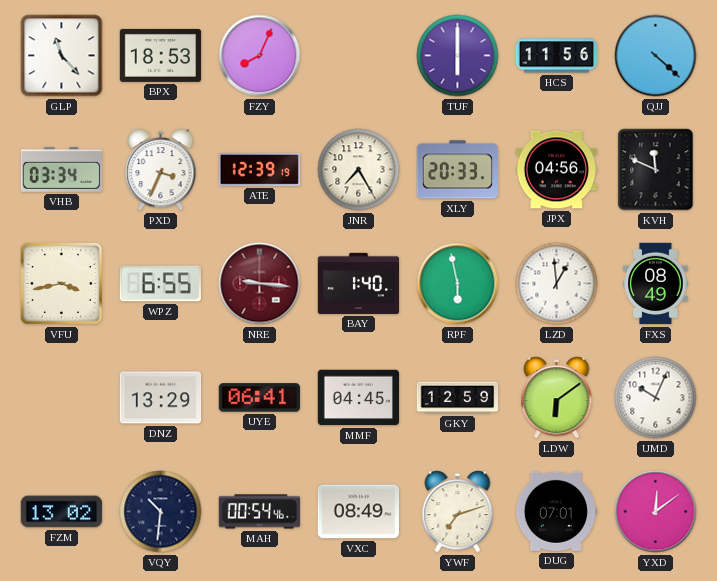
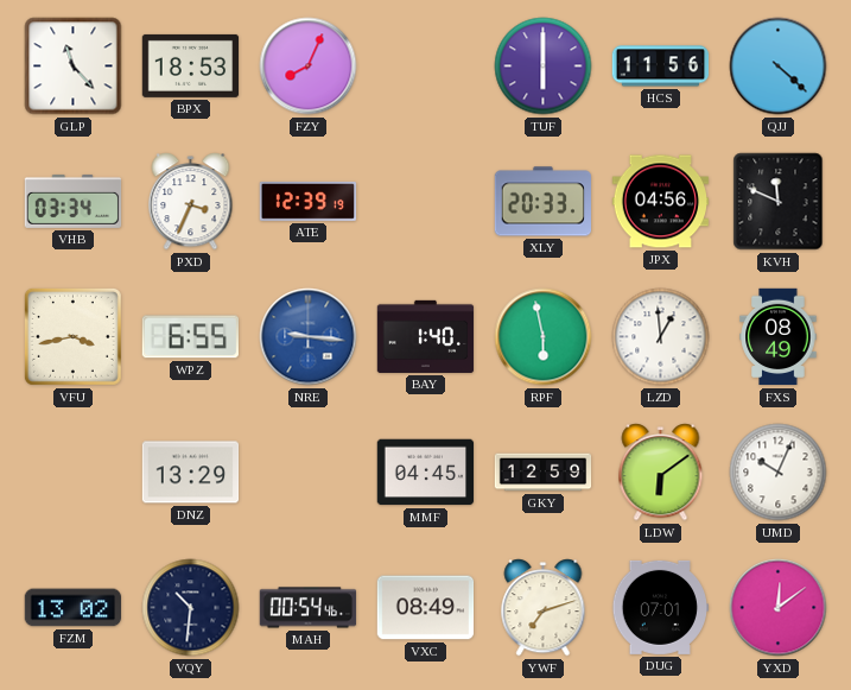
JNR: 7:25 -> none (359, 170)
NRE dial: burgundy -> blue (309, 337)
UYE: 06:41 -> none (259, 398)
